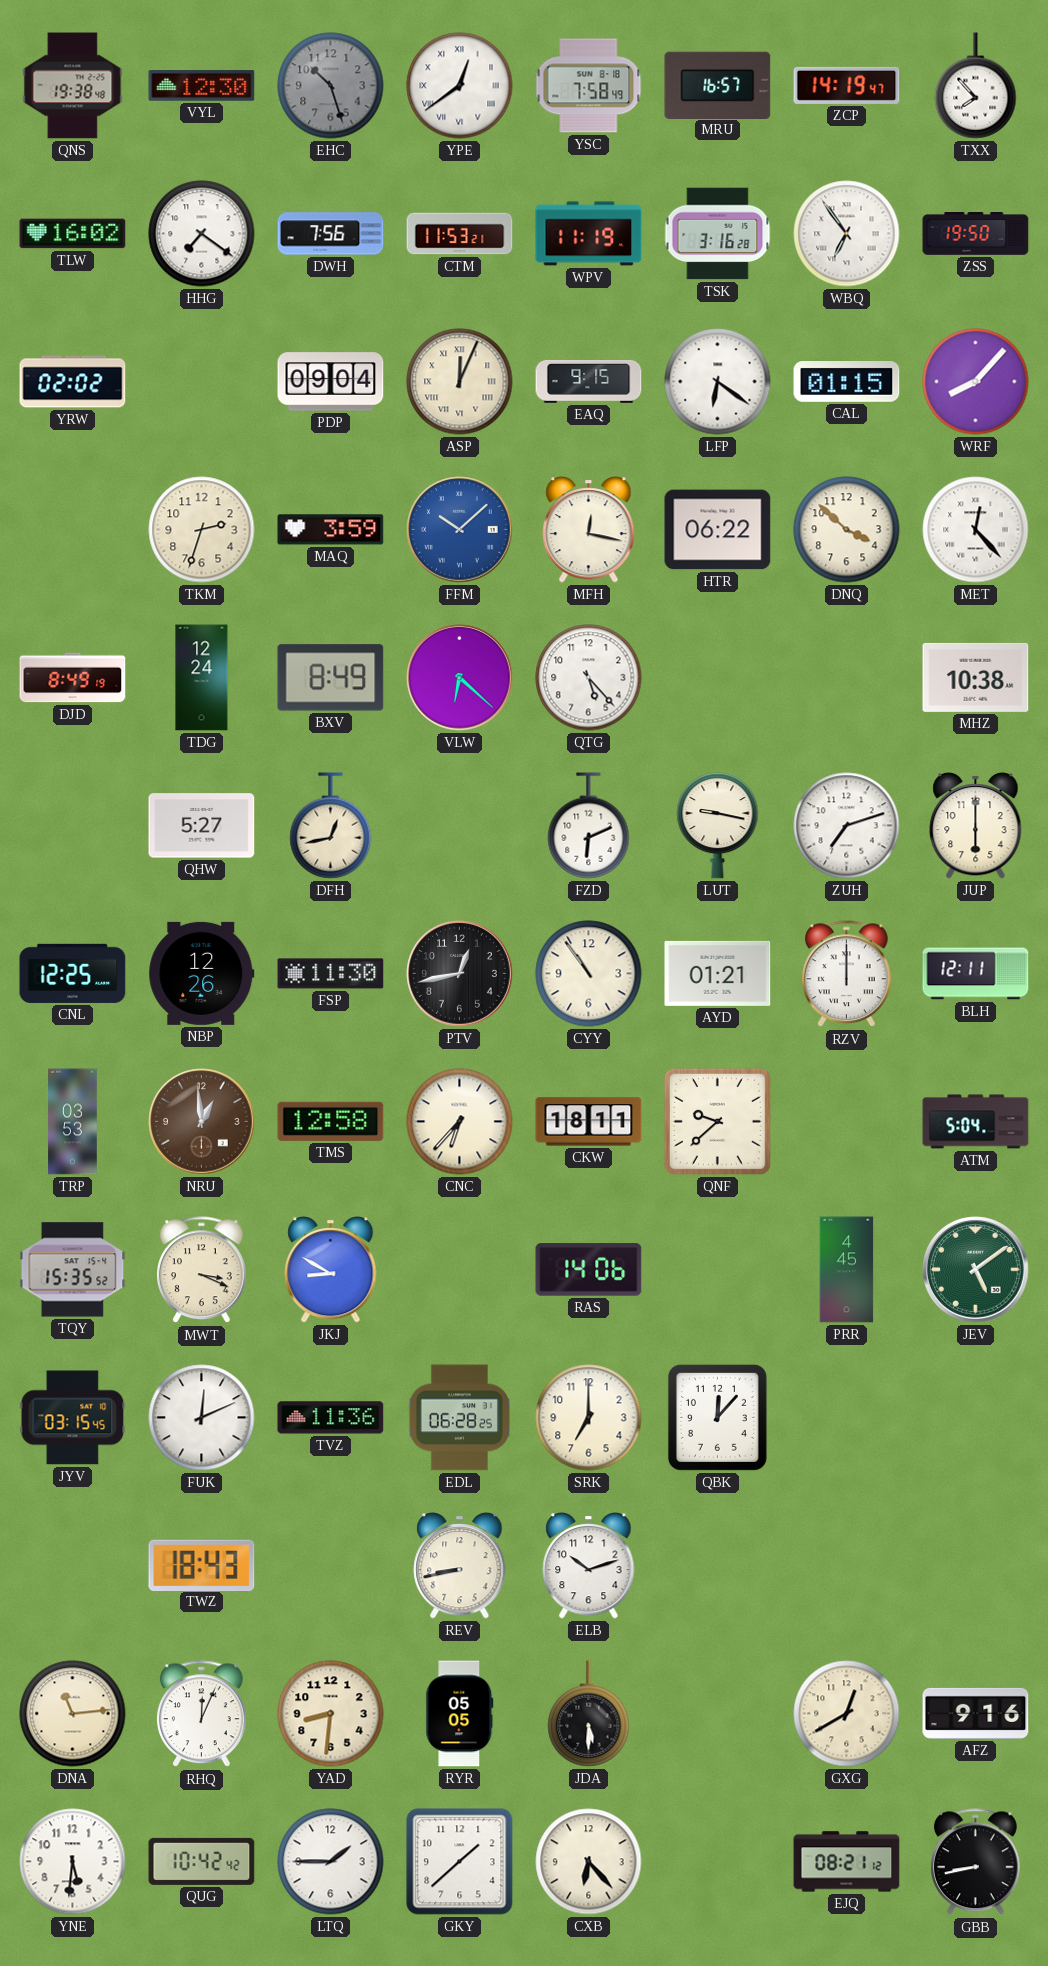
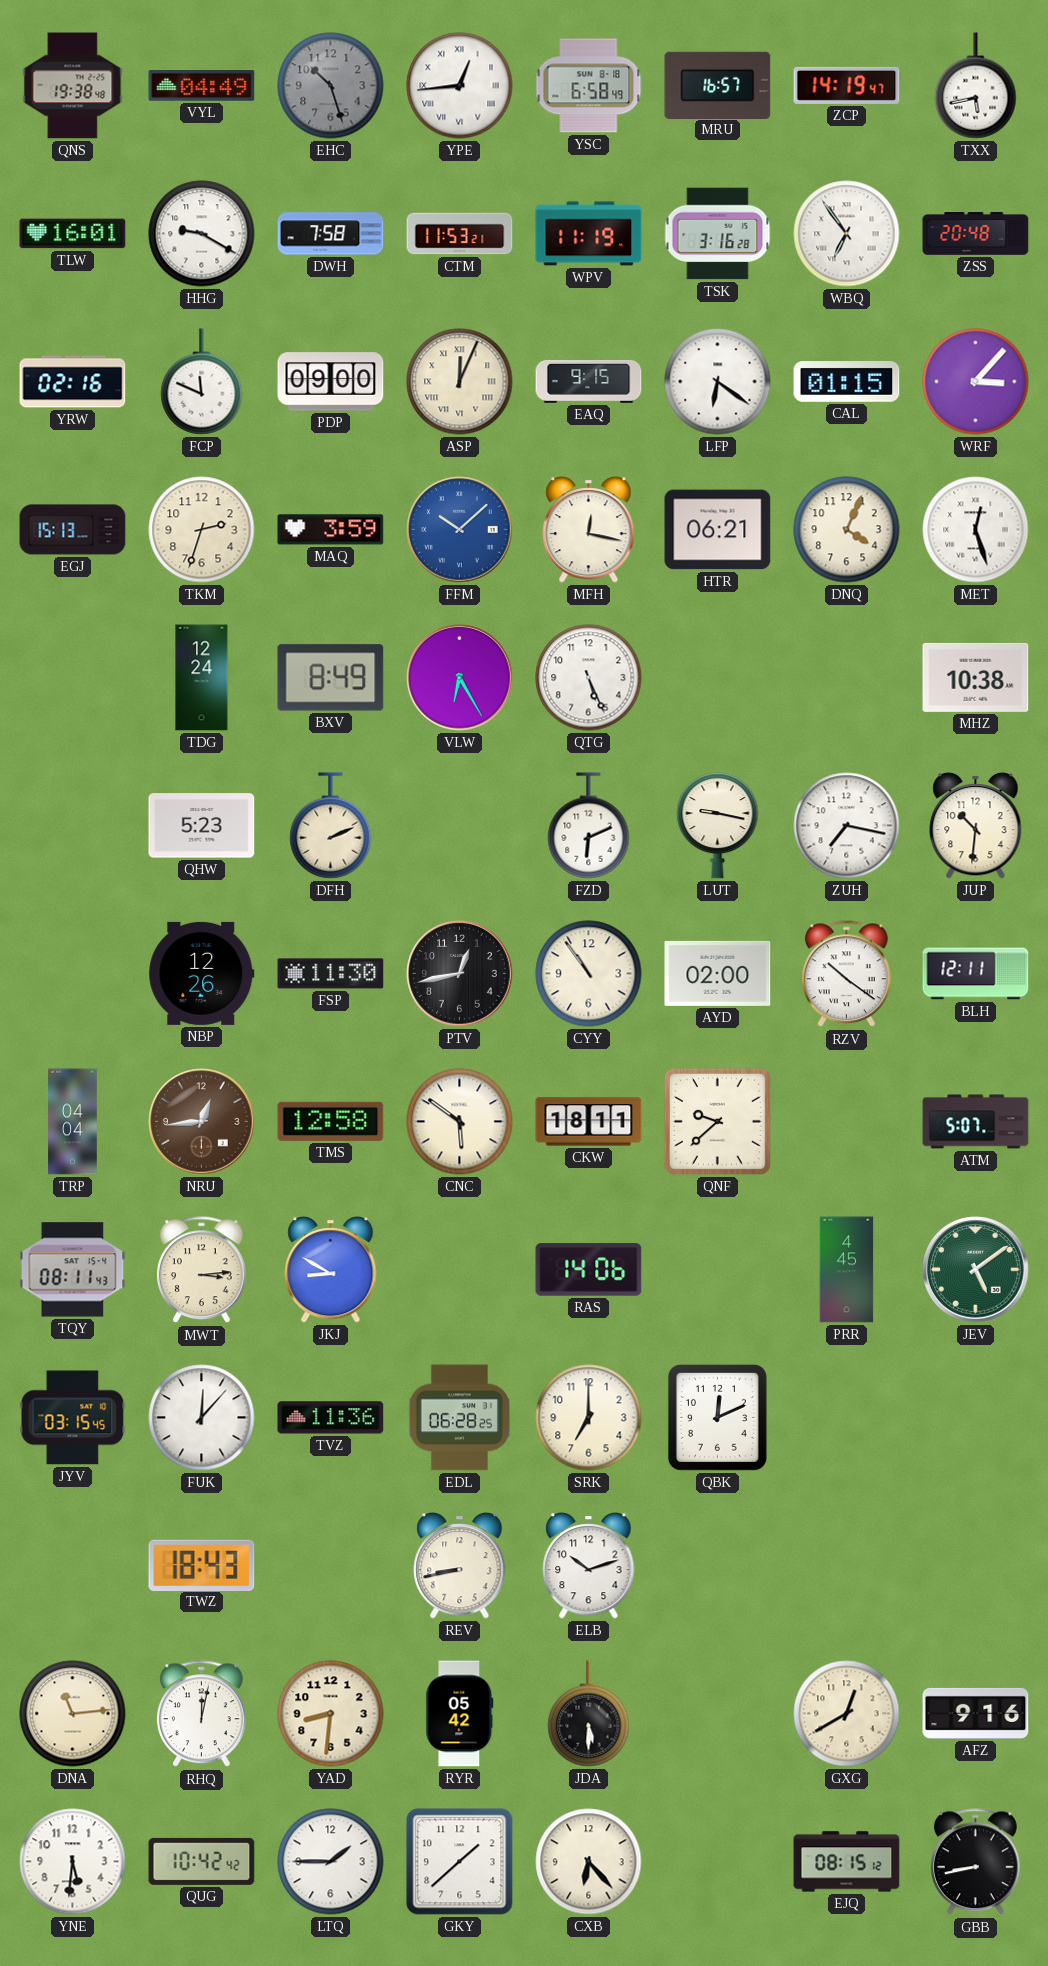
VYL: 12:30 -> 04:49 (202, 86)
YPE: 12:39 -> 12:44 (460, 86)
YSC: 7:58 -> 6:58 (589, 86)
TXX: 7:53 -> 5:43 (976, 86)
TLW: 16:02 -> 16:01 (73, 234)
HHG: 7:21 -> 9:20 (202, 234)
DWH: 7:56 -> 7:58 (331, 234)
ZSS: 19:50 -> 20:48 (976, 234)
YRW: 02:02 -> 02:16 (73, 382)
FCP: none -> 11:49 (202, 382)
PDP: 09:04 -> 09:00 (331, 382)
WRF: 8:07 -> 3:07 (976, 382)
EGJ: none -> 15:13 (73, 530)
HTR: 06:22 -> 06:21 (718, 530)
DNQ: 3:52 -> 4:04 (847, 530)
MET: 12:23 -> 12:27 (976, 530)
DJD: 8:49 -> none (73, 678)
VLW: 6:22 -> 6:25 (460, 678)
QTG: 5:23 -> 5:26 (589, 678)
QHW: 5:27 -> 5:23 (202, 826)
DFH: 12:43 -> 2:11 (331, 826)
ZUH: 7:12 -> 7:17 (847, 826)
JUP: 6:00 -> 10:31 (976, 826)
CNL: 12:25 -> none (73, 973)
AYD: 01:21 -> 02:00 (718, 973)
RZV: 12:00 -> 10:21 (847, 974)
TRP: 03:53 -> 04:04 (73, 1122)
NRU: 12:59 -> 12:44 (202, 1122)
CNC: 6:37 -> 5:51 (460, 1122)
ATM: 5:04 -> 5:07 (976, 1122)
TQY: 15:35 -> 08:11 (73, 1270)
MWT: 3:19 -> 3:14 (202, 1270)
FUK: 12:11 -> 12:07 (202, 1418)
QBK: 12:07 -> 12:11 (717, 1417)
RHQ: 12:04 -> 12:02 (202, 1714)
RYR: 05:05 -> 05:42 (460, 1714)
EJQ: 08:21 -> 08:15 (847, 1862)
